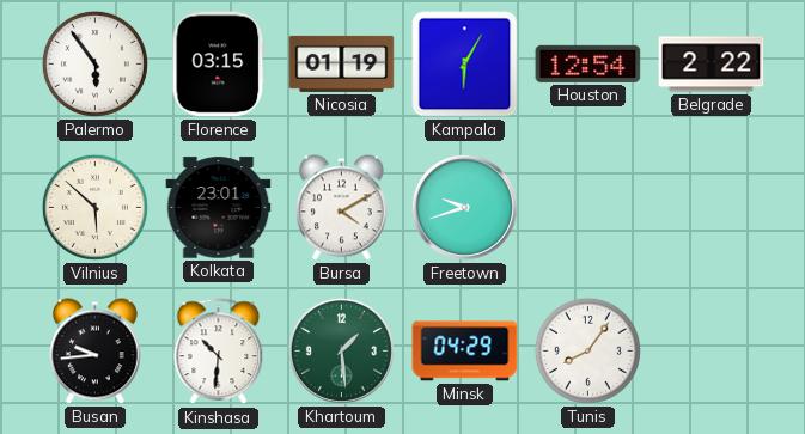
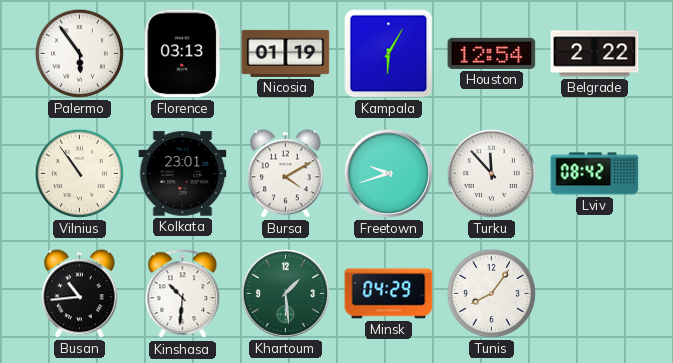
Florence: 03:15 -> 03:13 (183, 54)
Vilnius: 5:52 -> 10:54 (79, 173)
Turku: none -> 11:53 (491, 173)
Lviv: none -> 08:42 (595, 174)
Busan: 9:44 -> 10:44 (80, 294)
